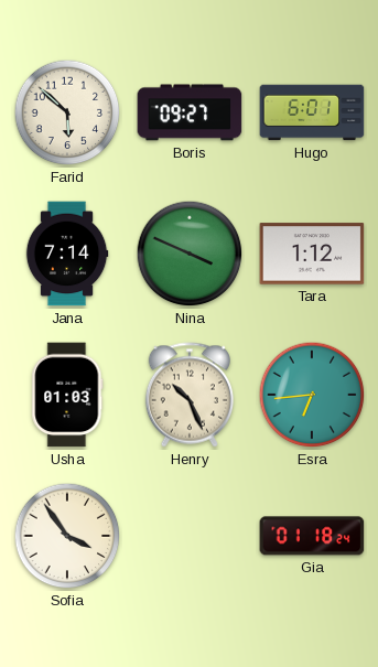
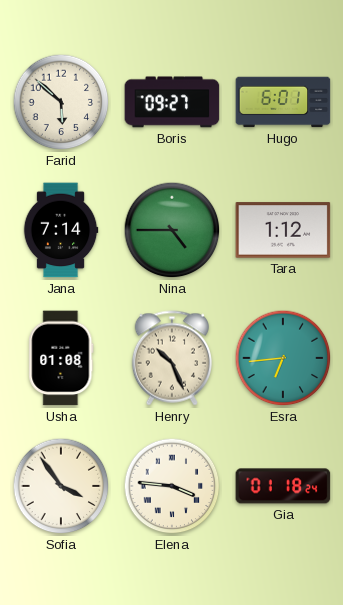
Nina: 3:49 -> 4:45 (172, 230)
Usha: 01:03 -> 01:08 (61, 358)
Elena: none -> 3:46 (172, 486)
